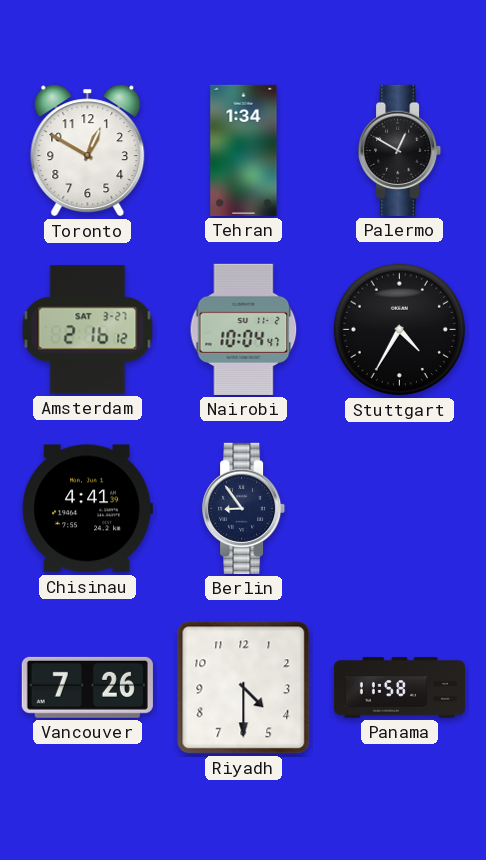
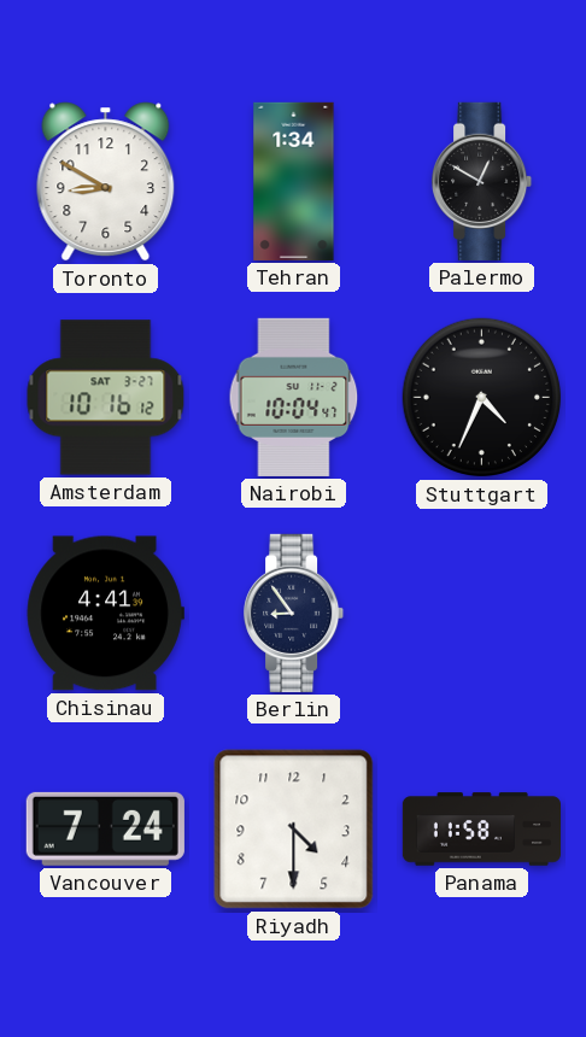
Toronto: 12:50 -> 8:50 (106, 182)
Amsterdam: 2:16 -> 10:16 (106, 398)
Stuttgart: 4:35 -> 4:34 (482, 398)
Vancouver: 7:26 -> 7:24 (105, 828)
